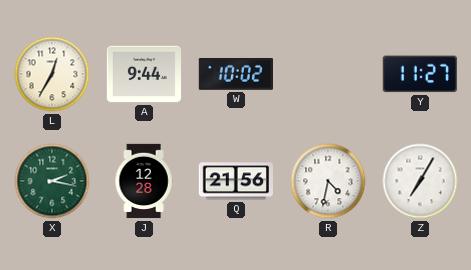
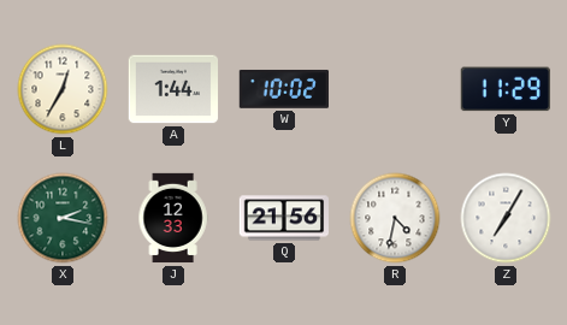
A: 9:44 -> 1:44 (173, 89)
Y: 11:27 -> 11:29 (506, 89)
J: 12:28 -> 12:33 (173, 218)
